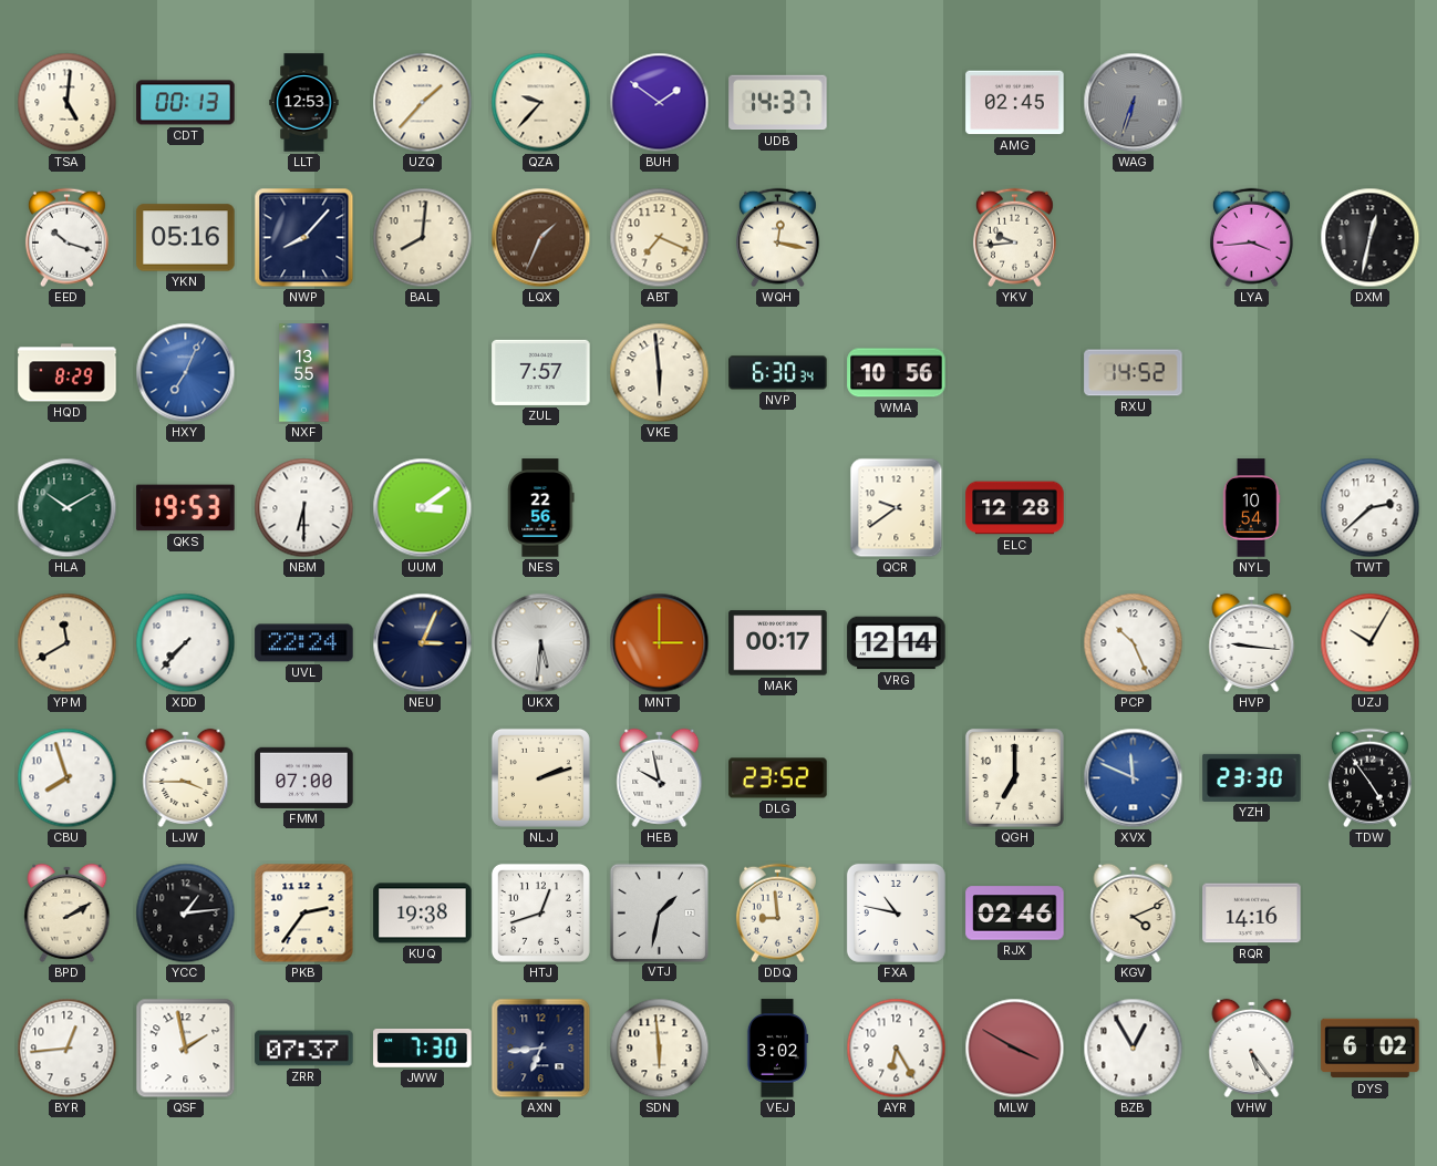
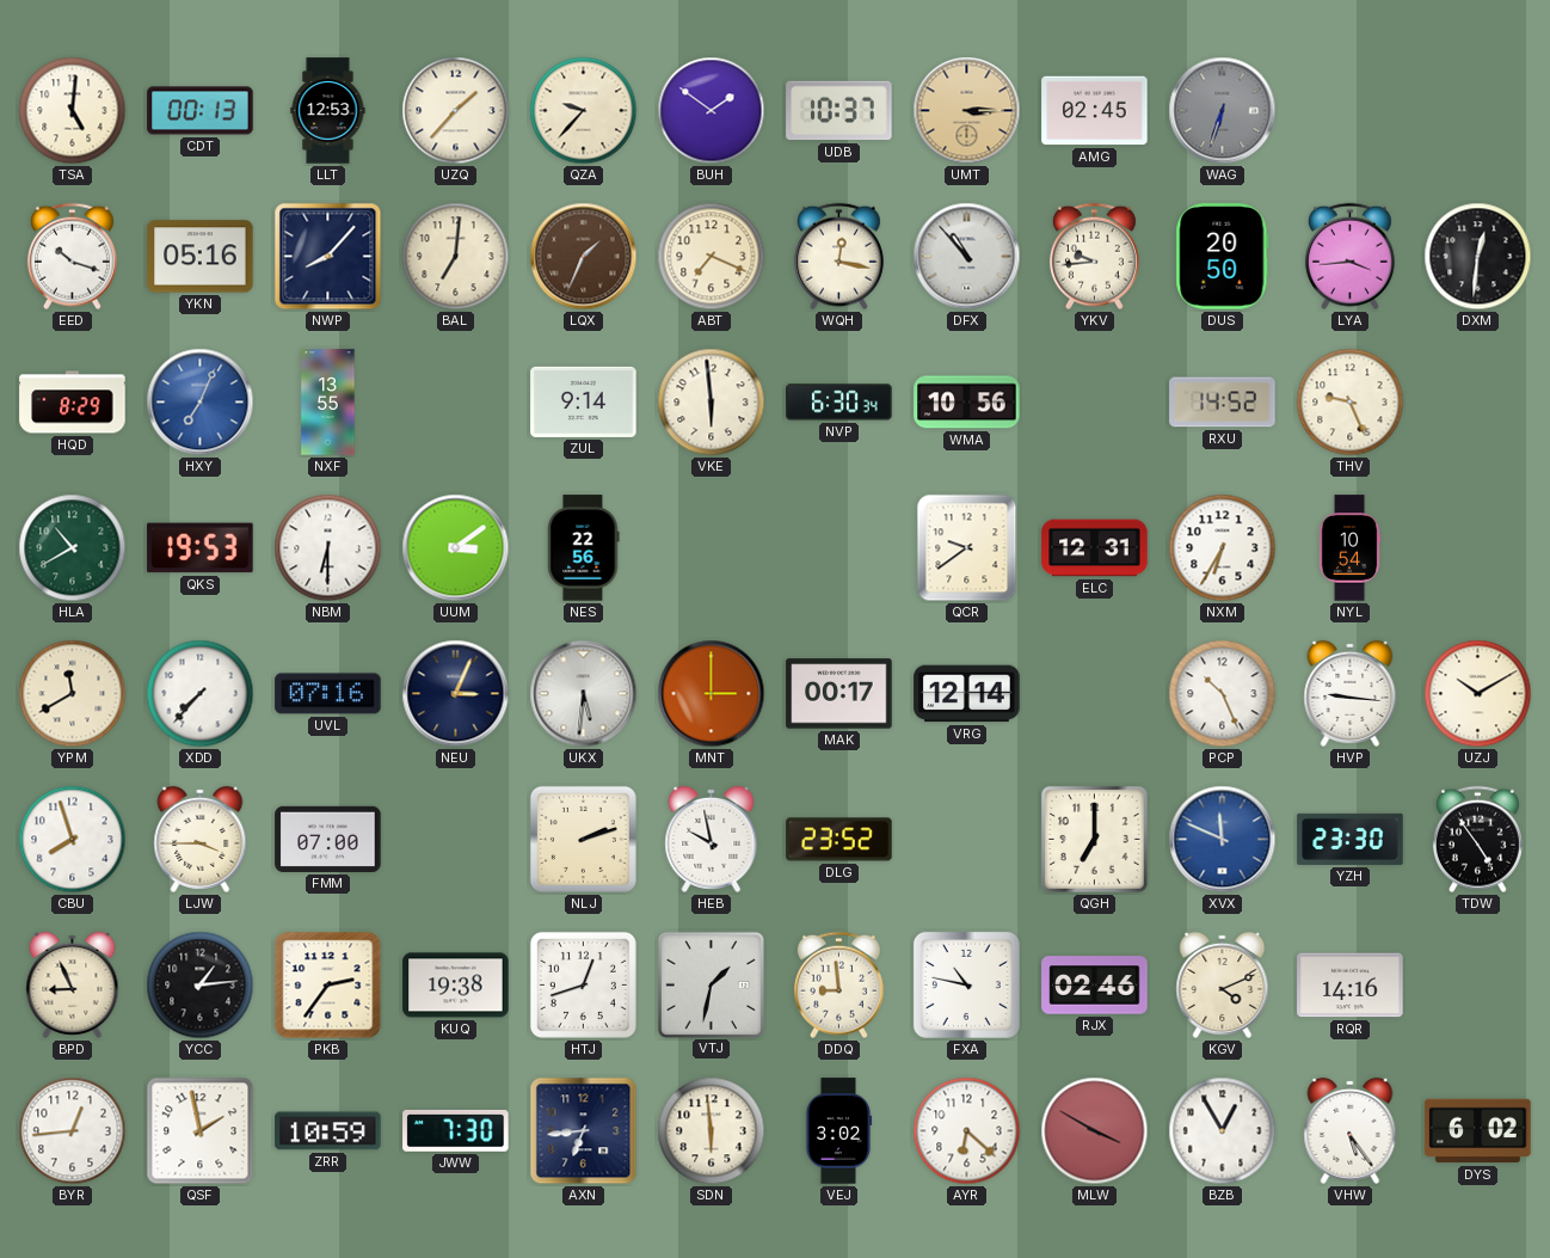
UDB: 14:37 -> 10:37 (839, 111)
UMT: none -> 3:15 (967, 111)
BAL: 8:01 -> 7:01 (456, 257)
DFX: none -> 10:53 (967, 257)
DUS: none -> 20:50 (1223, 257)
DXM: 12:32 -> 12:31 (1478, 257)
ZUL: 7:57 -> 9:14 (584, 401)
THV: none -> 9:26 (1351, 403)
HLA: 10:10 -> 10:40 (73, 548)
ELC: 12:28 -> 12:31 (1095, 548)
NXM: none -> 6:35 (1223, 548)
TWT: 2:38 -> none (1371, 508)
UVL: 22:24 -> 07:16 (328, 694)
UZJ: 10:05 -> 10:10 (1478, 694)
BPD: 2:10 -> 8:56 (73, 984)
ZRR: 07:37 -> 10:59 (328, 1131)
AYR: 6:25 -> 6:22 (967, 1131)
